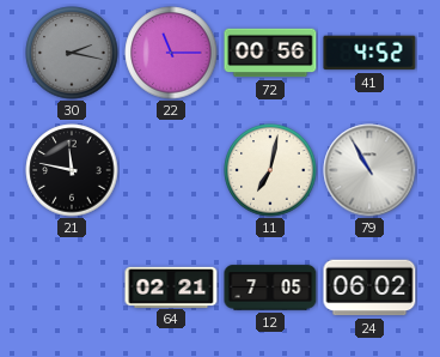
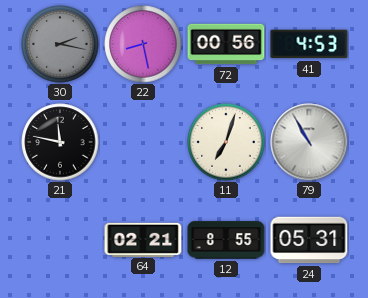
22: 11:15 -> 8:28 (143, 44)
41: 4:52 -> 4:53 (309, 44)
11: 7:02 -> 7:03 (226, 142)
12: 7:05 -> 8:55 (226, 240)
24: 06:02 -> 05:31 (309, 240)
